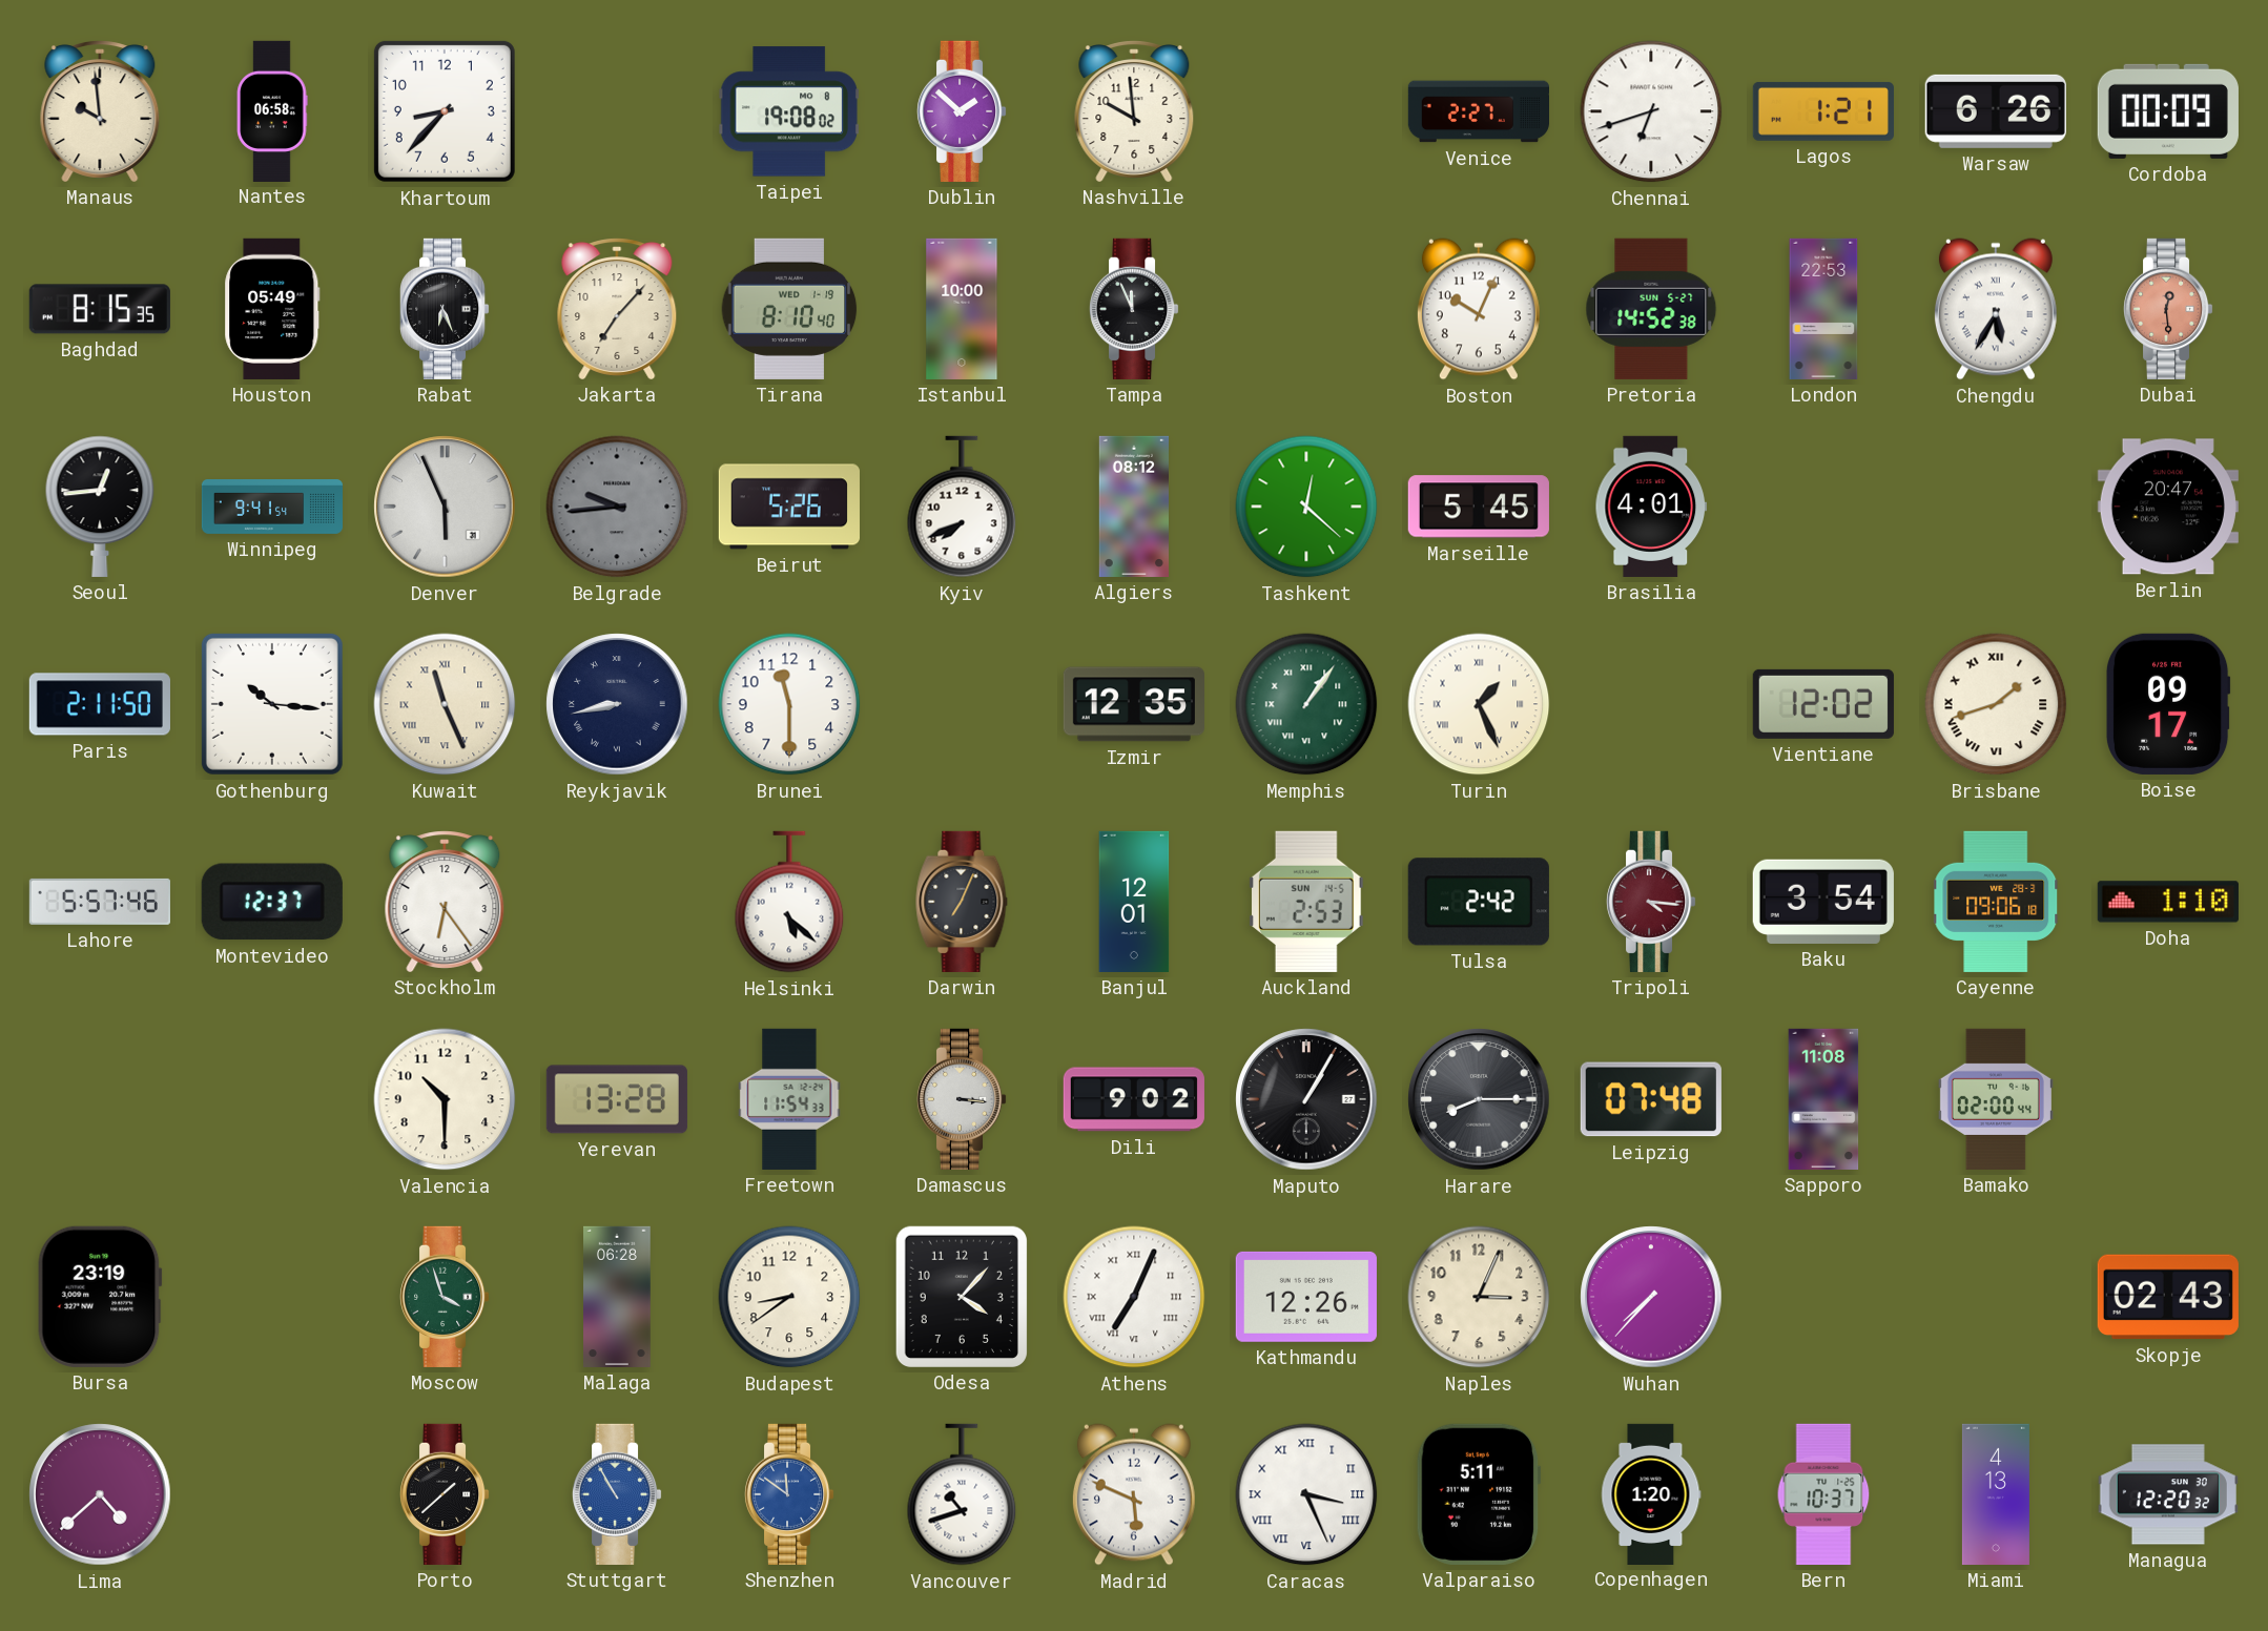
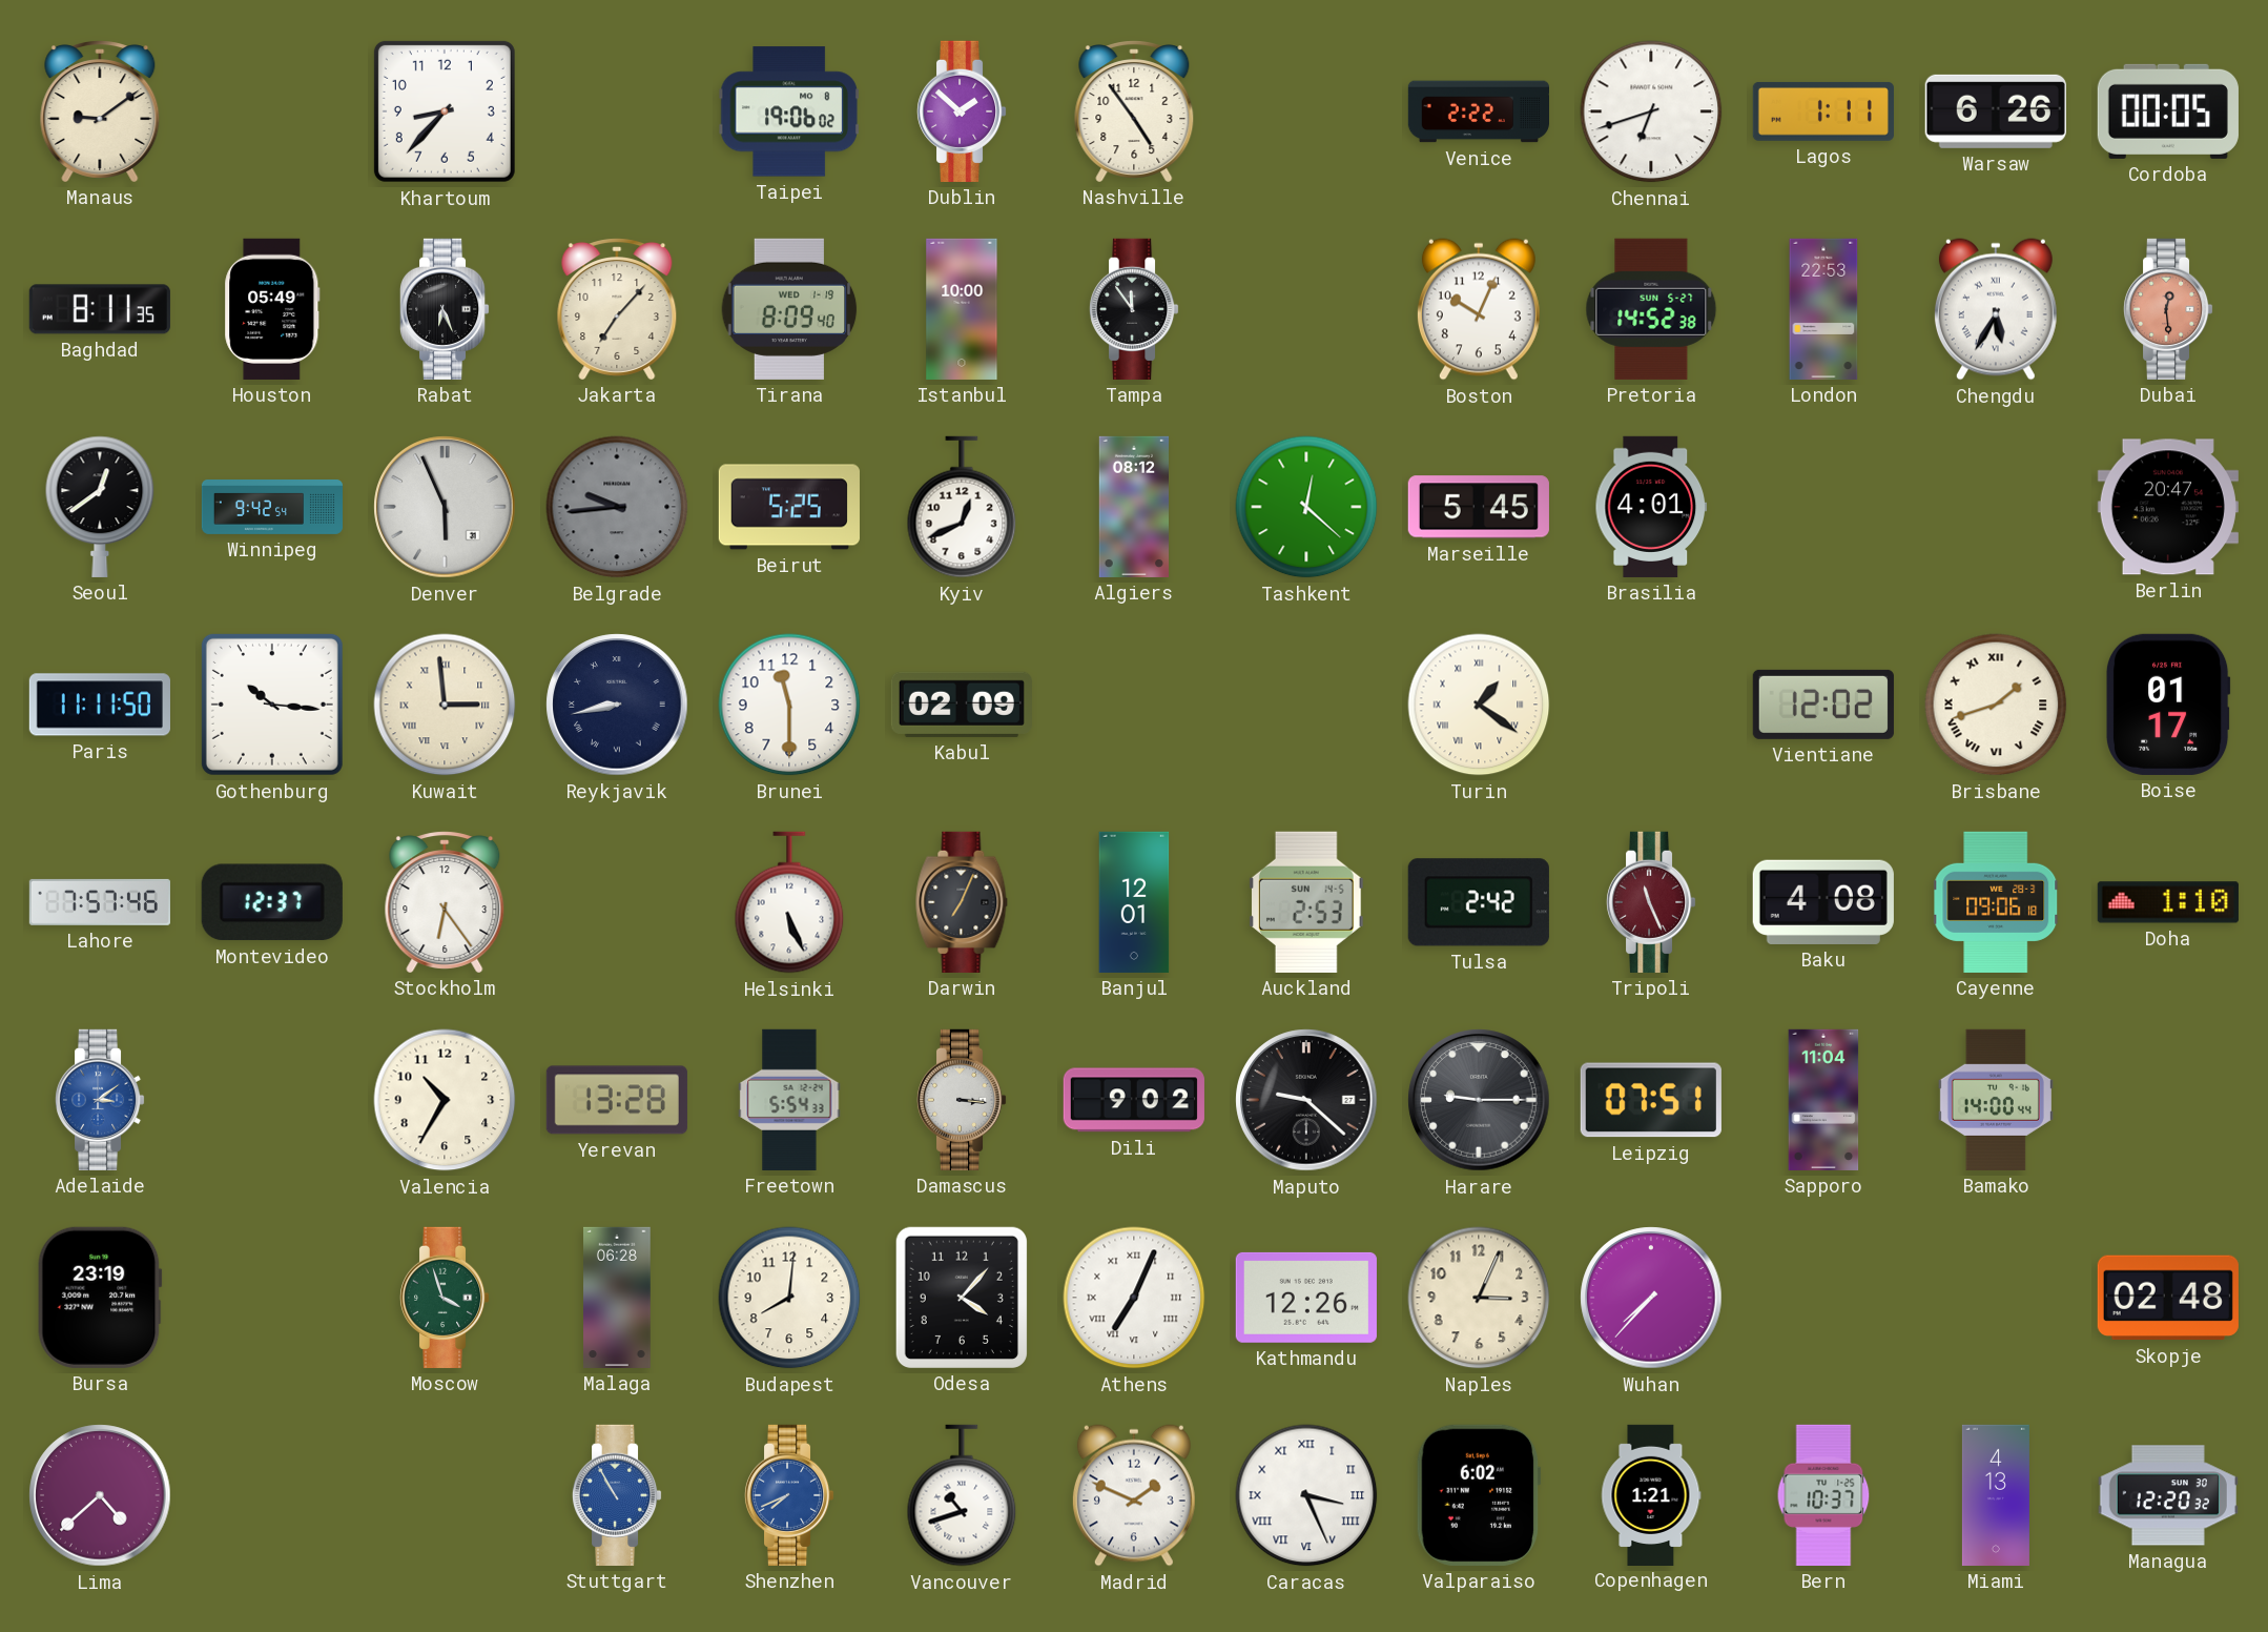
Manaus: 9:59 -> 9:09 (100, 111)
Nantes: 06:58 -> none (272, 110)
Taipei: 19:08 -> 19:06 (789, 111)
Nashville: 9:59 -> 4:54 (1134, 111)
Venice: 2:27 -> 2:22 (1478, 111)
Lagos: 1:21 -> 1:11 (1823, 111)
Cordoba: 00:09 -> 00:05 (2168, 111)
Baghdad: 8:15 -> 8:11 (100, 309)
Tirana: 8:10 -> 8:09 (789, 309)
Tampa: 11:56 -> 11:54 (1134, 309)
Seoul: 12:44 -> 12:39 (100, 507)
Winnipeg: 9:41 -> 9:42 (272, 508)
Beirut: 5:26 -> 5:25 (789, 507)
Kyiv: 7:41 -> 12:41 (962, 507)
Paris: 2:11 -> 11:11 (100, 705)
Kuwait: 11:26 -> 2:59 (445, 705)
Kabul: none -> 02:09 (962, 705)
Izmir: 12:35 -> none (1134, 704)
Memphis: 1:06 -> none (1306, 704)
Turin: 1:26 -> 1:21 (1479, 705)
Boise: 09:17 -> 01:17 (2168, 705)
Lahore: 5:57 -> 7:57 (100, 902)
Helsinki: 5:22 -> 5:26 (789, 902)
Tripoli: 4:16 -> 11:26 (1651, 902)
Baku: 3:54 -> 4:08 (1823, 902)
Adelaide: none -> 3:09 (100, 1100)
Valencia: 10:30 -> 10:35 (445, 1100)
Freetown: 11:54 -> 5:54 (789, 1100)
Maputo: 1:05 -> 9:22 (1306, 1100)
Harare: 8:15 -> 9:15 (1479, 1100)
Leipzig: 07:48 -> 07:51 (1651, 1100)
Sapporo: 11:08 -> 11:04 (1823, 1100)
Bamako: 02:00 -> 14:00 (1996, 1100)
Budapest: 8:39 -> 8:01 (789, 1298)
Skopje: 02:43 -> 02:48 (2168, 1298)
Porto: 1:38 -> none (445, 1494)
Shenzhen: 11:51 -> 7:41 (789, 1495)
Madrid: 5:49 -> 1:49 (1134, 1495)
Valparaiso: 5:11 -> 6:02 (1479, 1495)
Copenhagen: 1:20 -> 1:21 (1651, 1494)
